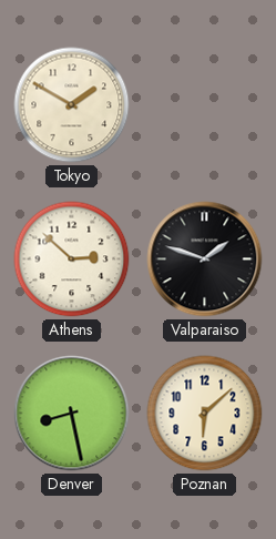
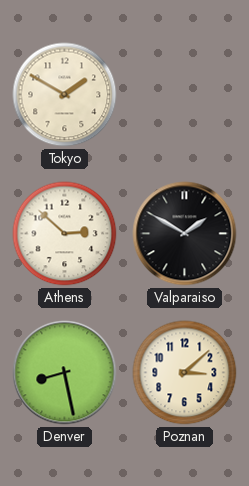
Valparaiso: 1:48 -> 1:50 (185, 234)
Poznan: 6:08 -> 3:08 (185, 373)
